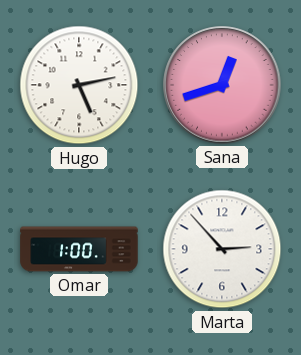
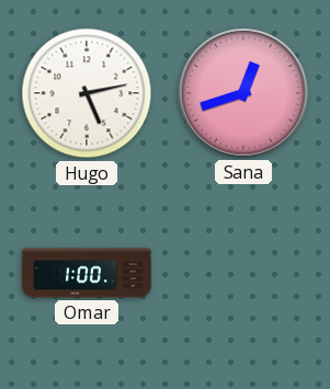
Marta: 2:53 -> none (222, 249)
